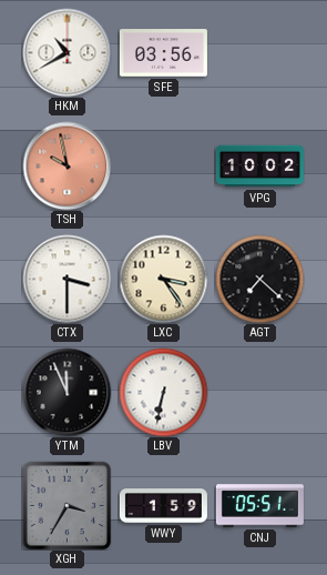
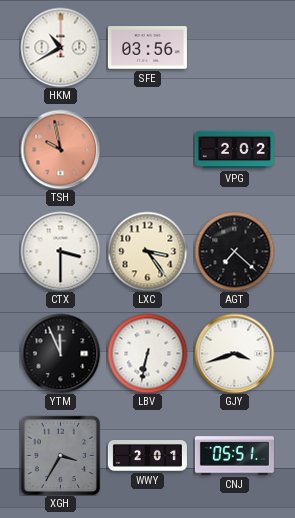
VPG: 10:02 -> 2:02 (234, 150)
GJY: none -> 3:42 (234, 353)
WWY: 1:59 -> 2:01 (147, 456)
